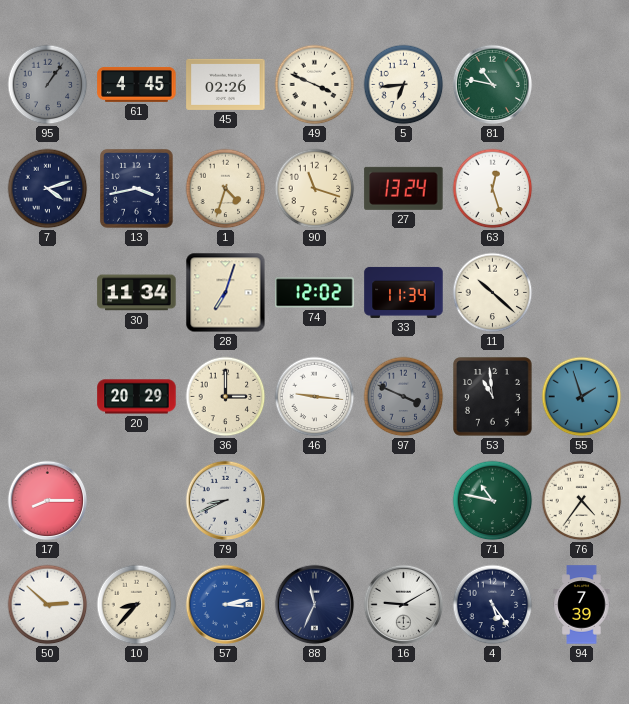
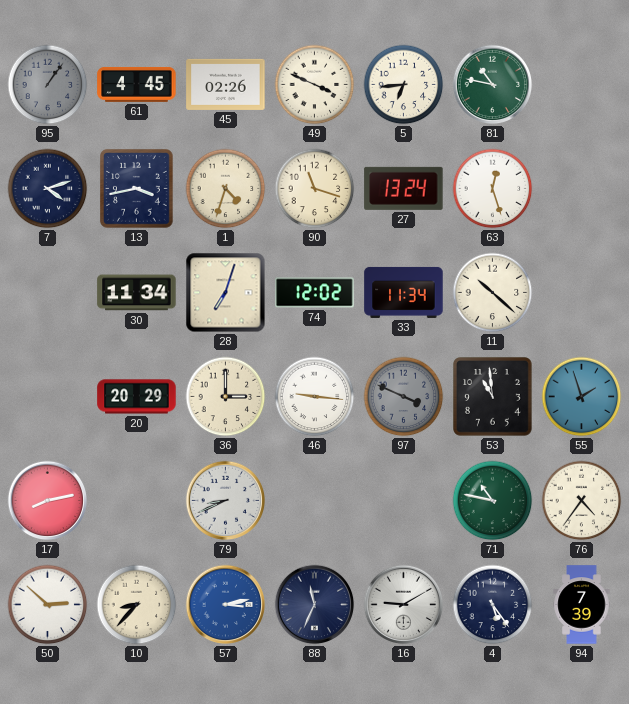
17: 8:15 -> 8:13 (48, 501)
